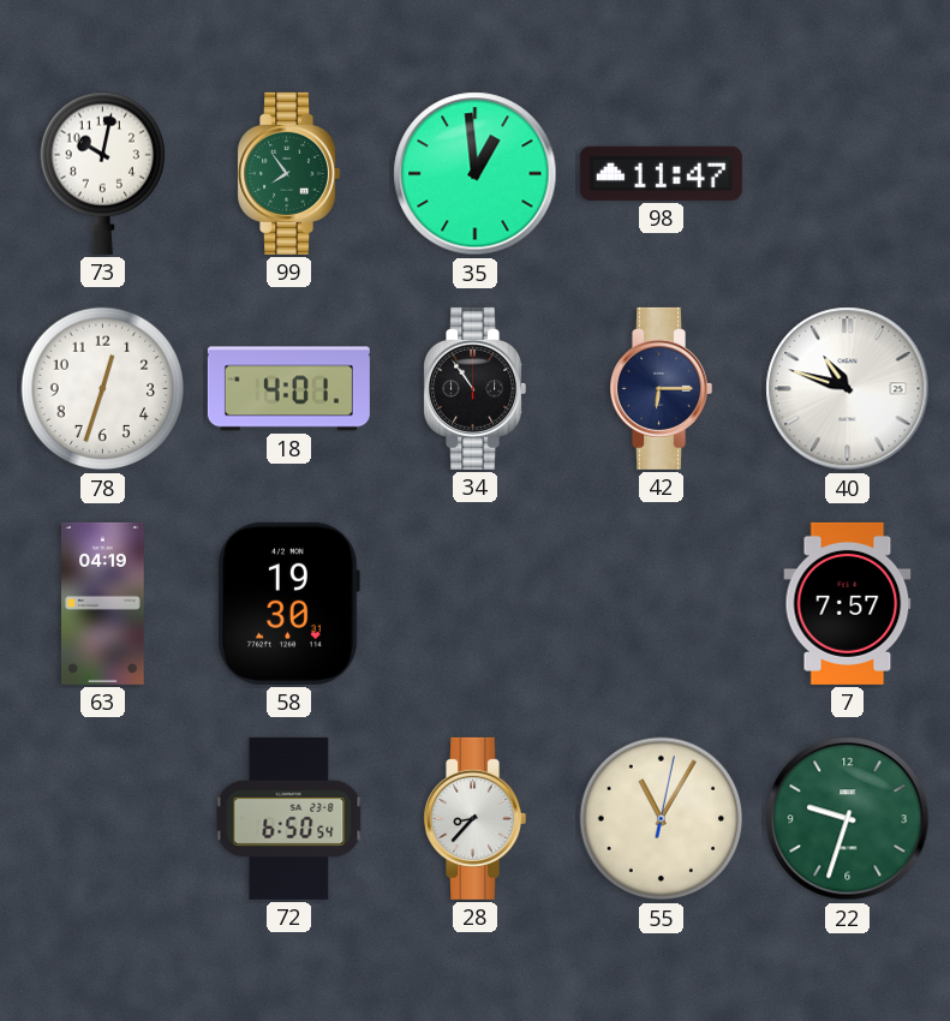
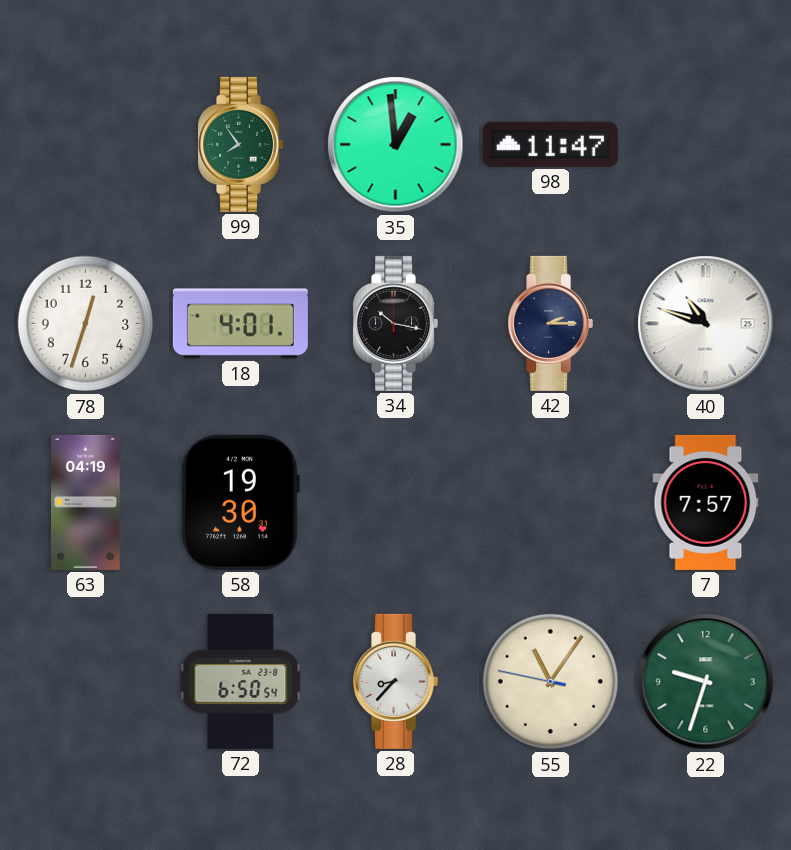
73: 10:02 -> none (102, 173)
34: 10:54 -> 10:17 (395, 323)
42: 6:15 -> 2:15 (550, 323)
55: 11:05:02 -> 11:05:47 (551, 682)
